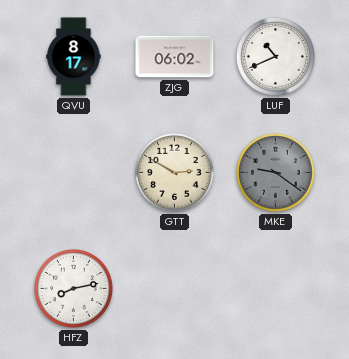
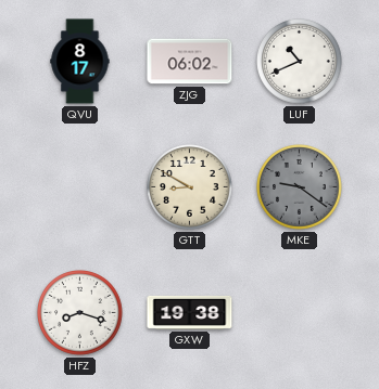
GTT: 2:50 -> 8:50 (190, 187)
HFZ: 8:13 -> 8:18 (80, 313)
GXW: none -> 19:38 (190, 312)
